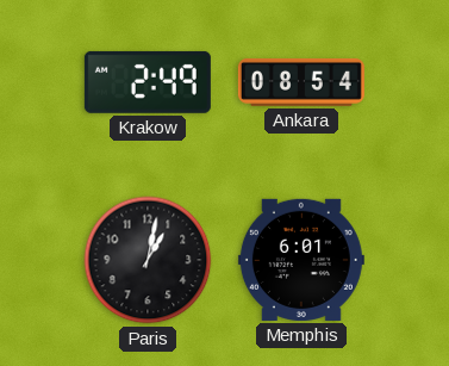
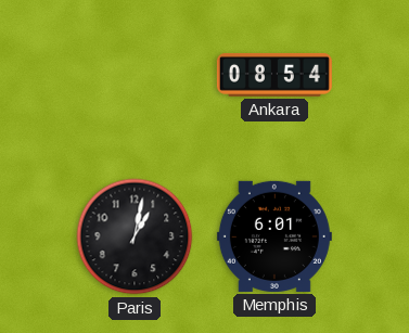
Krakow: 2:49 -> none (148, 82)
